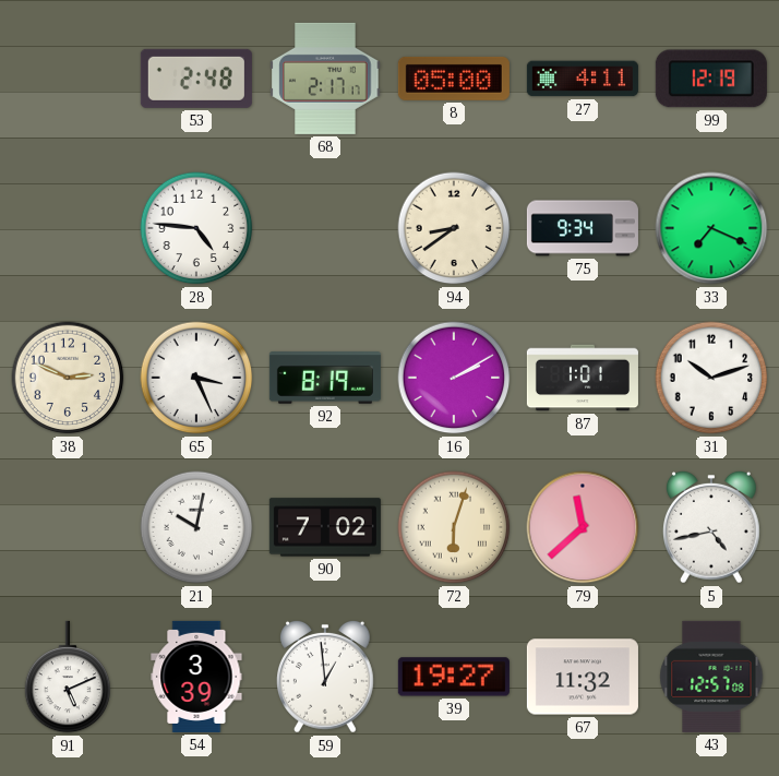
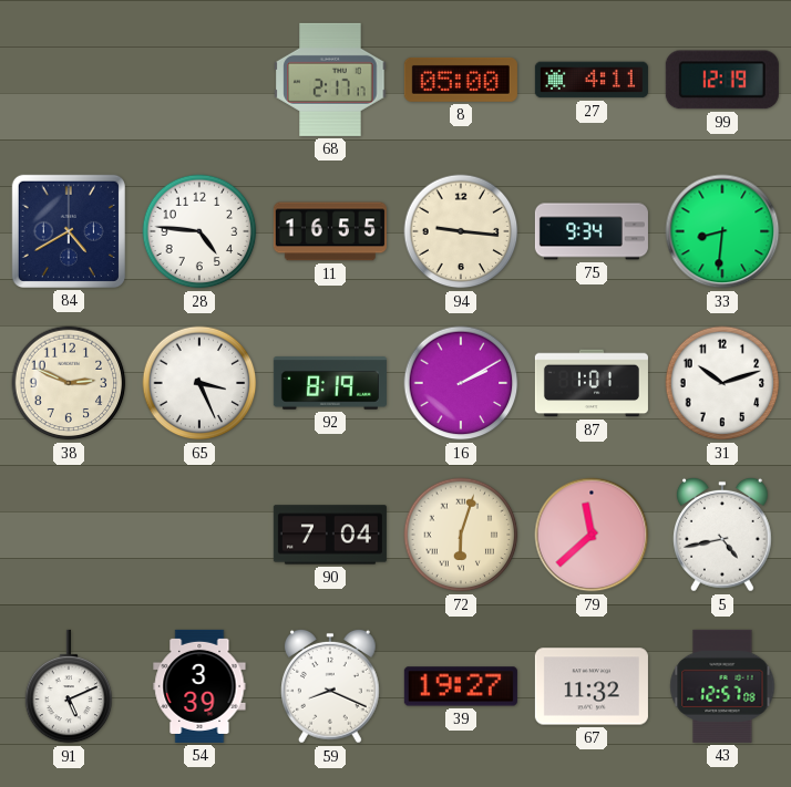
53: 2:48 -> none (196, 79)
84: none -> 4:40 (69, 231)
11: none -> 16:55 (330, 231)
94: 8:39 -> 9:16 (461, 231)
33: 7:19 -> 8:31 (722, 231)
21: 10:02 -> none (196, 527)
90: 7:02 -> 7:04 (330, 535)
59: 12:59 -> 8:19 (331, 686)
